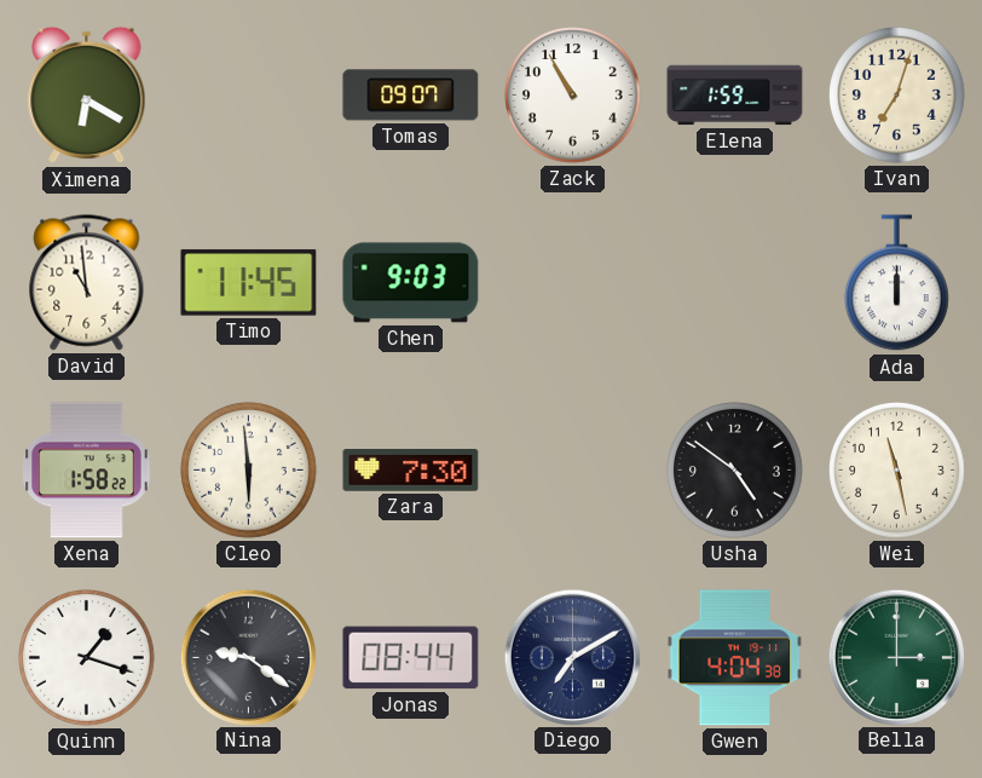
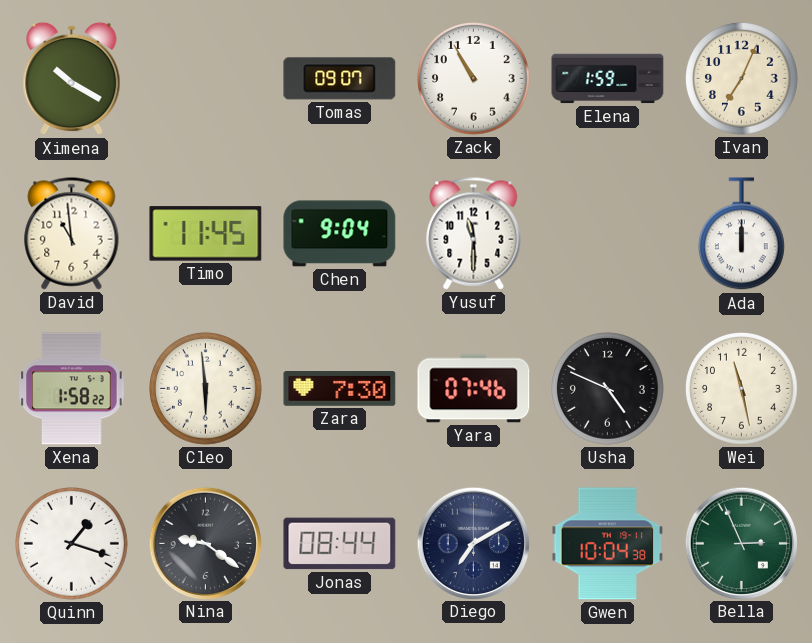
Ximena: 6:20 -> 10:20 (72, 79)
Ivan: 7:03 -> 7:04 (742, 79)
Chen: 9:03 -> 9:04 (340, 234)
Yusuf: none -> 11:30 (474, 234)
Yara: none -> 07:46 (474, 389)
Usha: 4:51 -> 4:49 (608, 389)
Gwen: 4:04 -> 10:04 (608, 544)
Bella: 3:00 -> 2:56 (741, 543)
